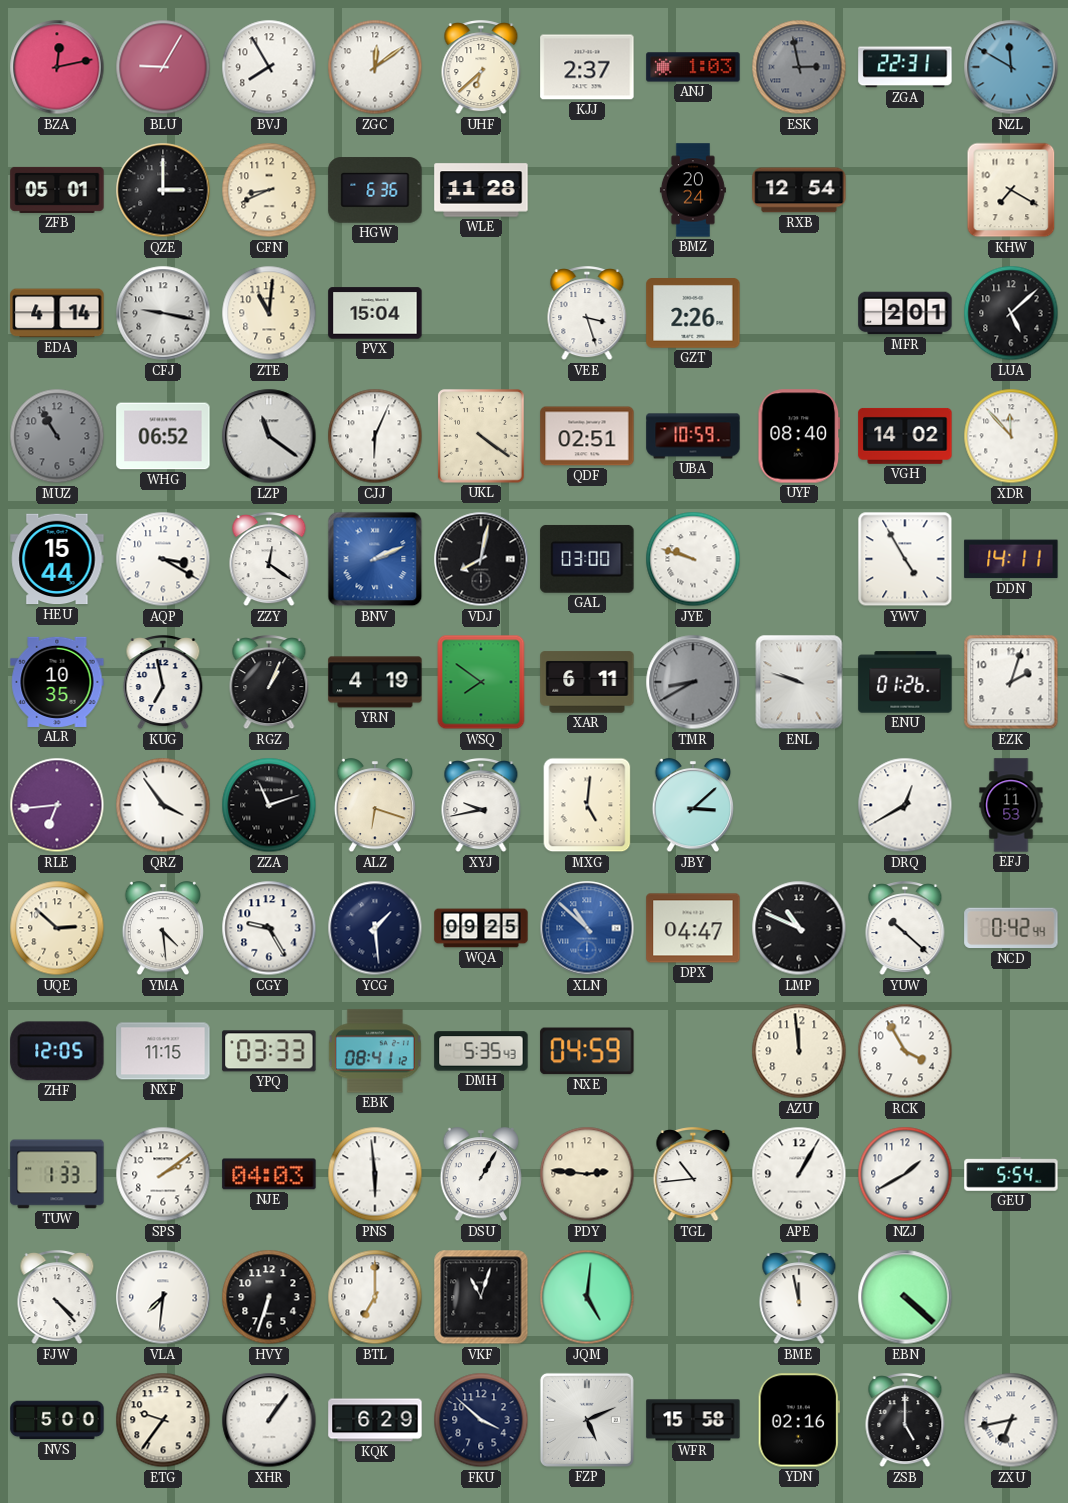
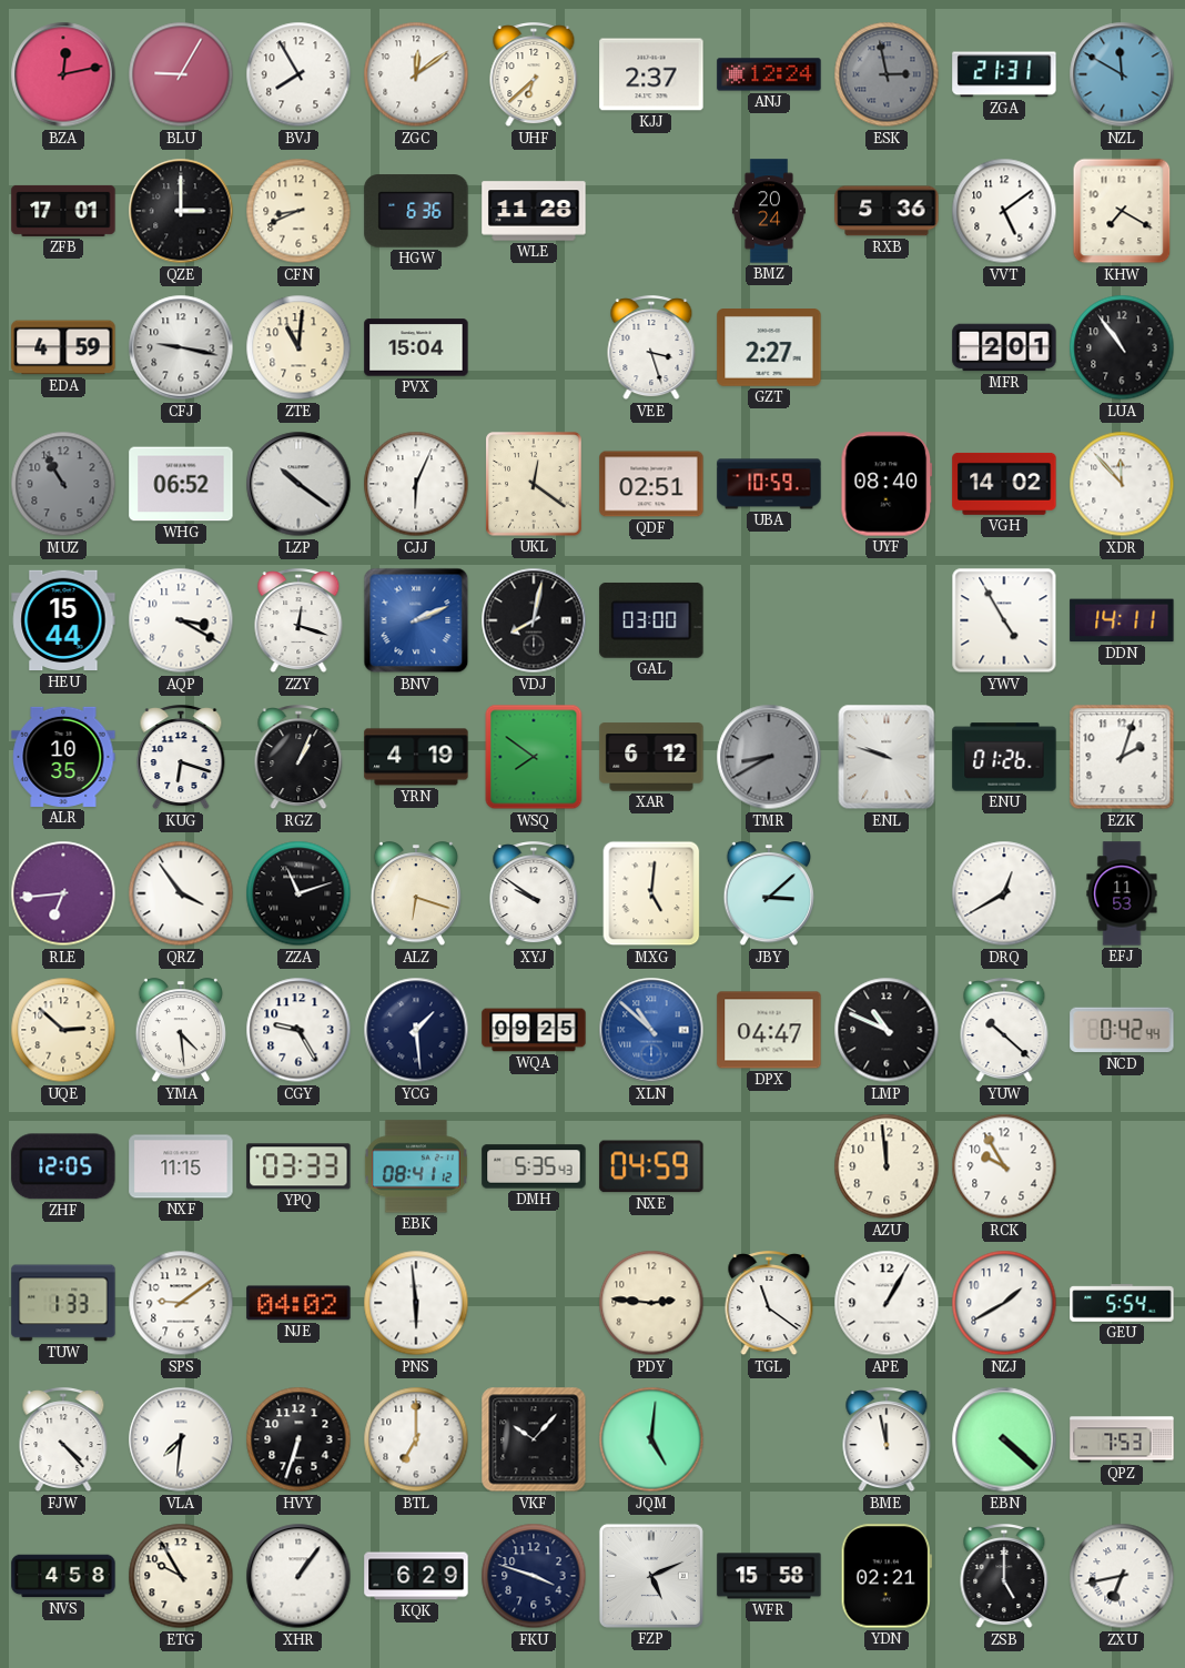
ANJ: 1:03 -> 12:24 (769, 74)
ZGA: 22:31 -> 21:31 (1004, 74)
ZFB: 05:01 -> 17:01 (63, 211)
RXB: 12:54 -> 5:36 (887, 211)
VVT: none -> 5:09 (1004, 211)
EDA: 4:14 -> 4:59 (63, 347)
GZT: 2:26 -> 2:27 (769, 348)
LUA: 5:08 -> 10:54 (1122, 347)
LZP: 11:21 -> 10:21 (298, 484)
UKL: 4:21 -> 12:21 (534, 484)
ZZY: 12:21 -> 12:18 (298, 621)
JYE: 9:48 -> none (693, 559)
KUG: 6:58 -> 6:18 (181, 758)
XAR: 6:11 -> 6:12 (651, 757)
XYJ: 9:43 -> 9:51 (534, 894)
RCK: 3:55 -> 9:55 (1004, 1166)
SPS: 2:09 -> 9:09 (181, 1303)
NJE: 04:03 -> 04:02 (298, 1303)
DSU: 1:05 -> none (481, 1175)
TGL: 10:44 -> 11:21 (769, 1304)
VKF: 11:03 -> 10:07 (534, 1439)
QPZ: none -> 7:53 (1122, 1439)
NVS: 5:00 -> 4:58 (63, 1576)
ETG: 9:36 -> 9:55 (181, 1576)
FKU: 3:52 -> 3:48 (534, 1576)
YDN: 02:16 -> 02:21 (887, 1576)
